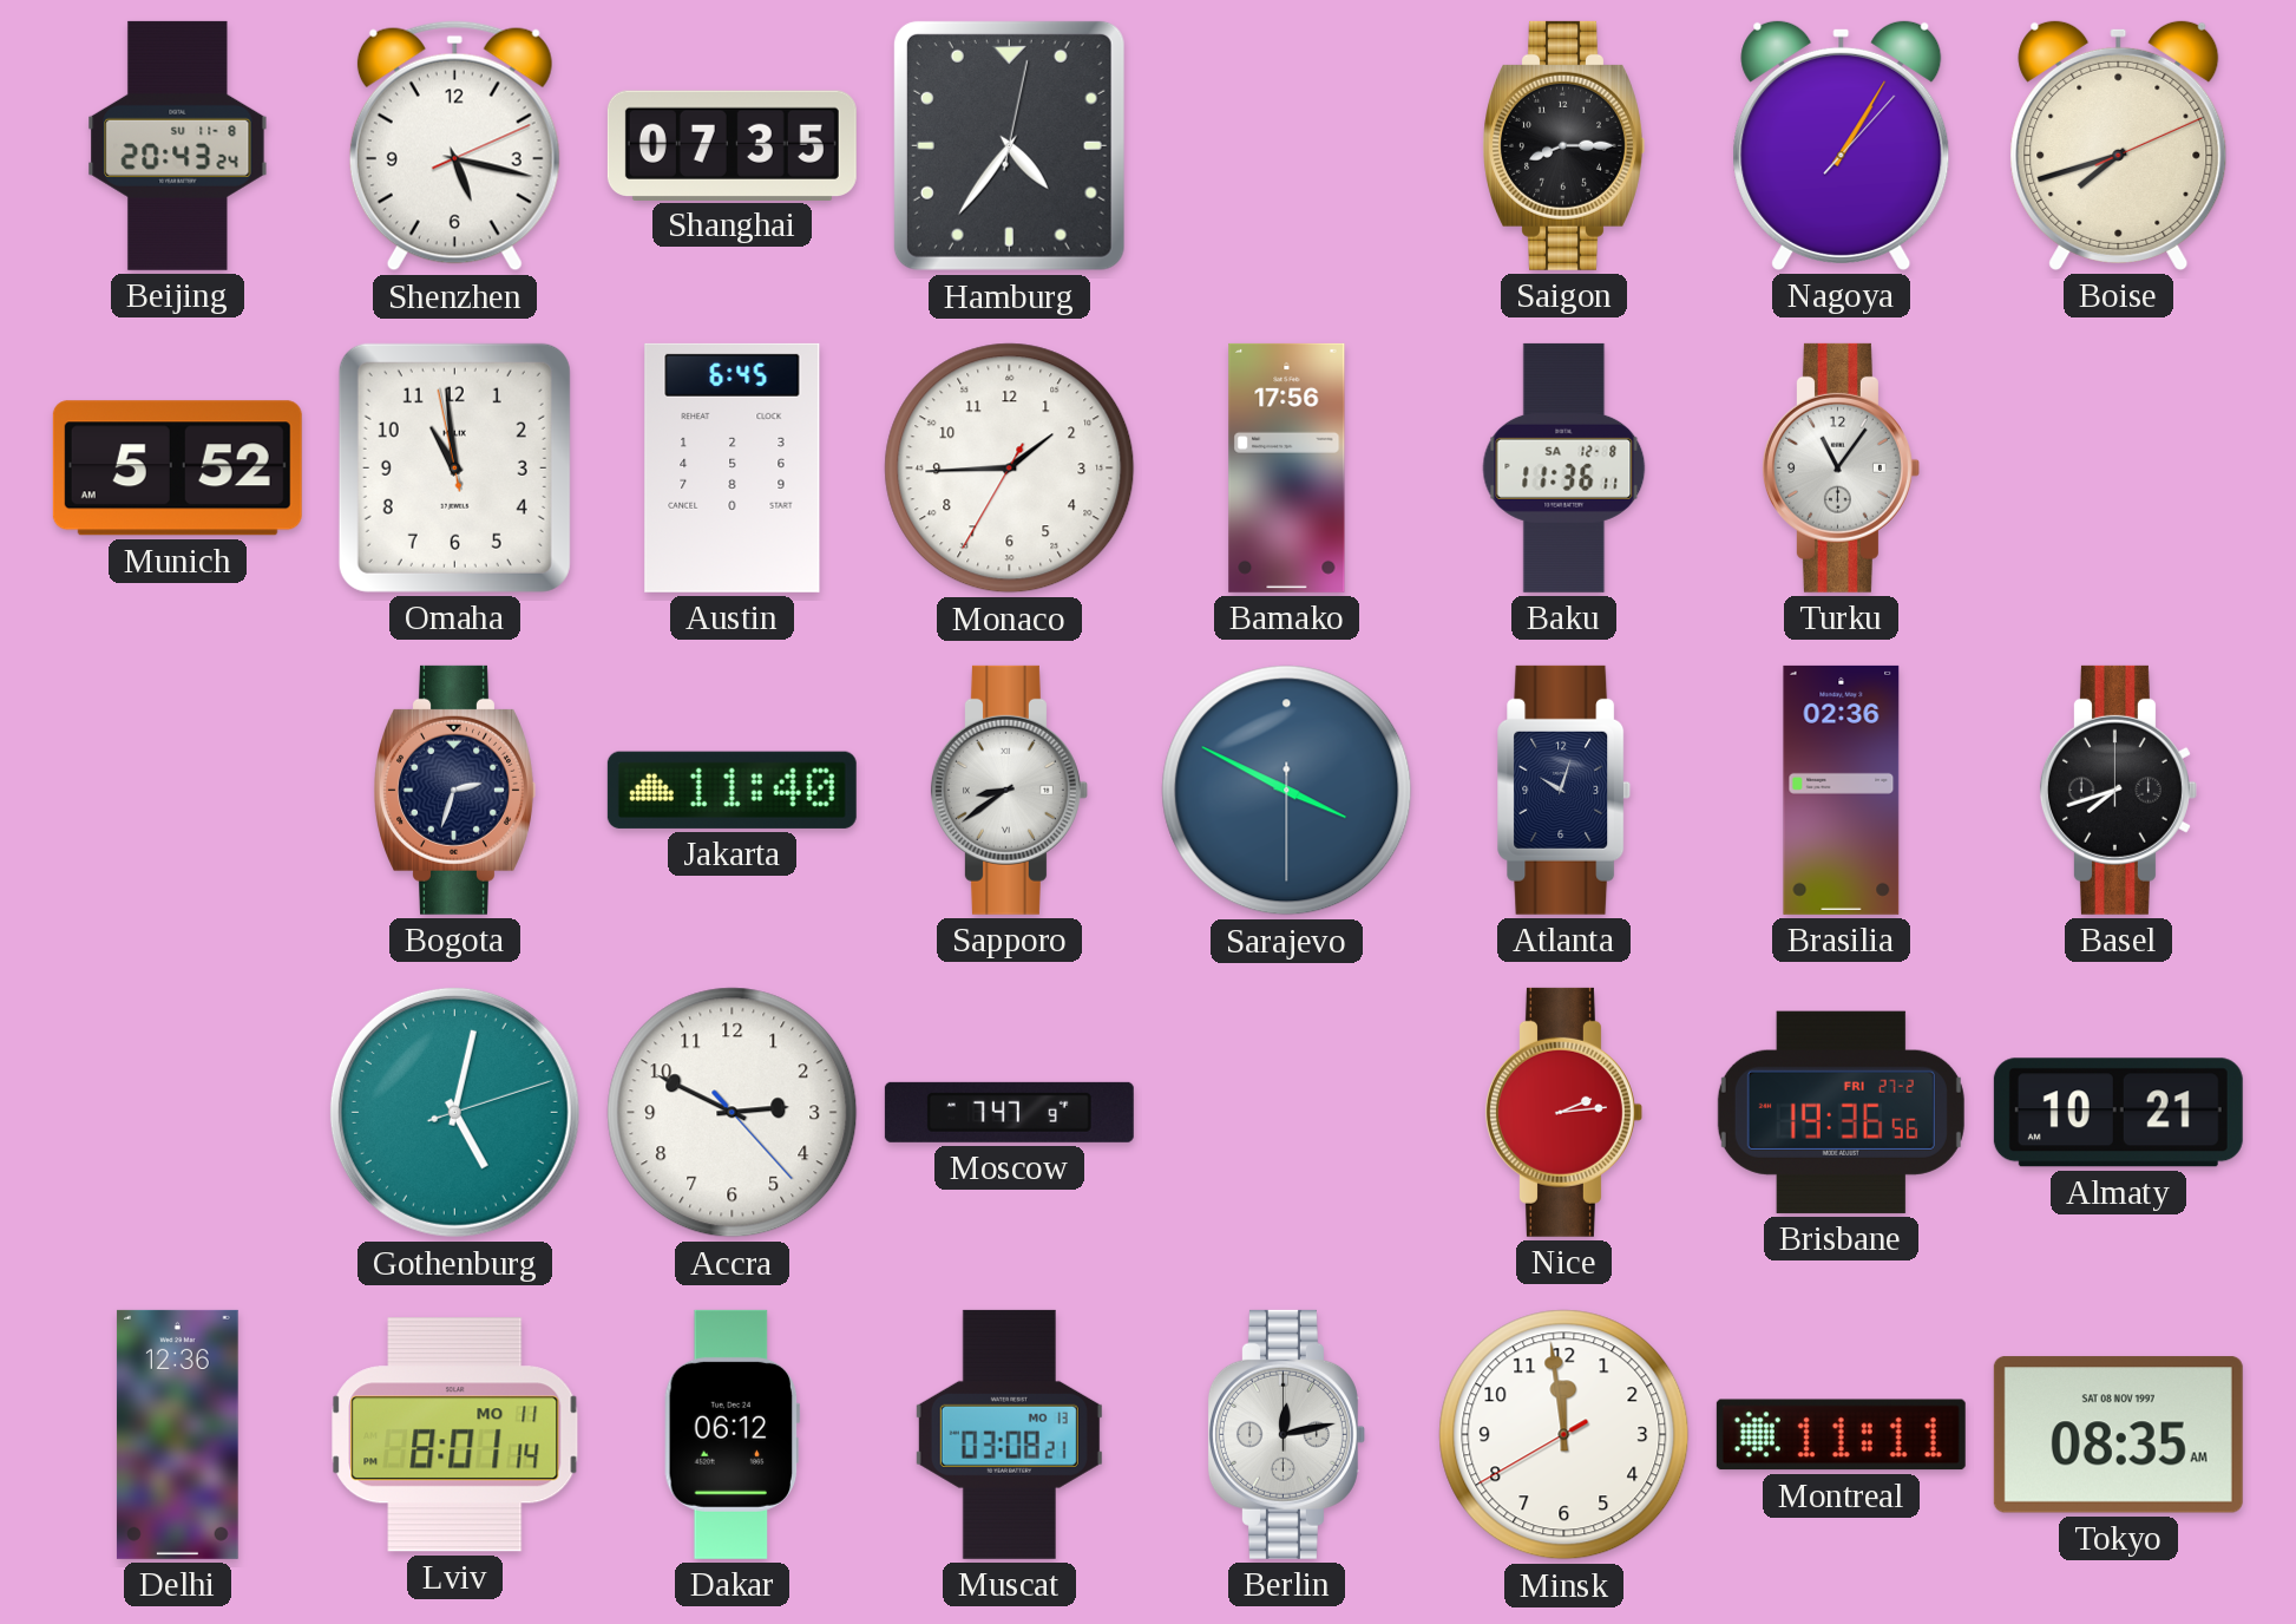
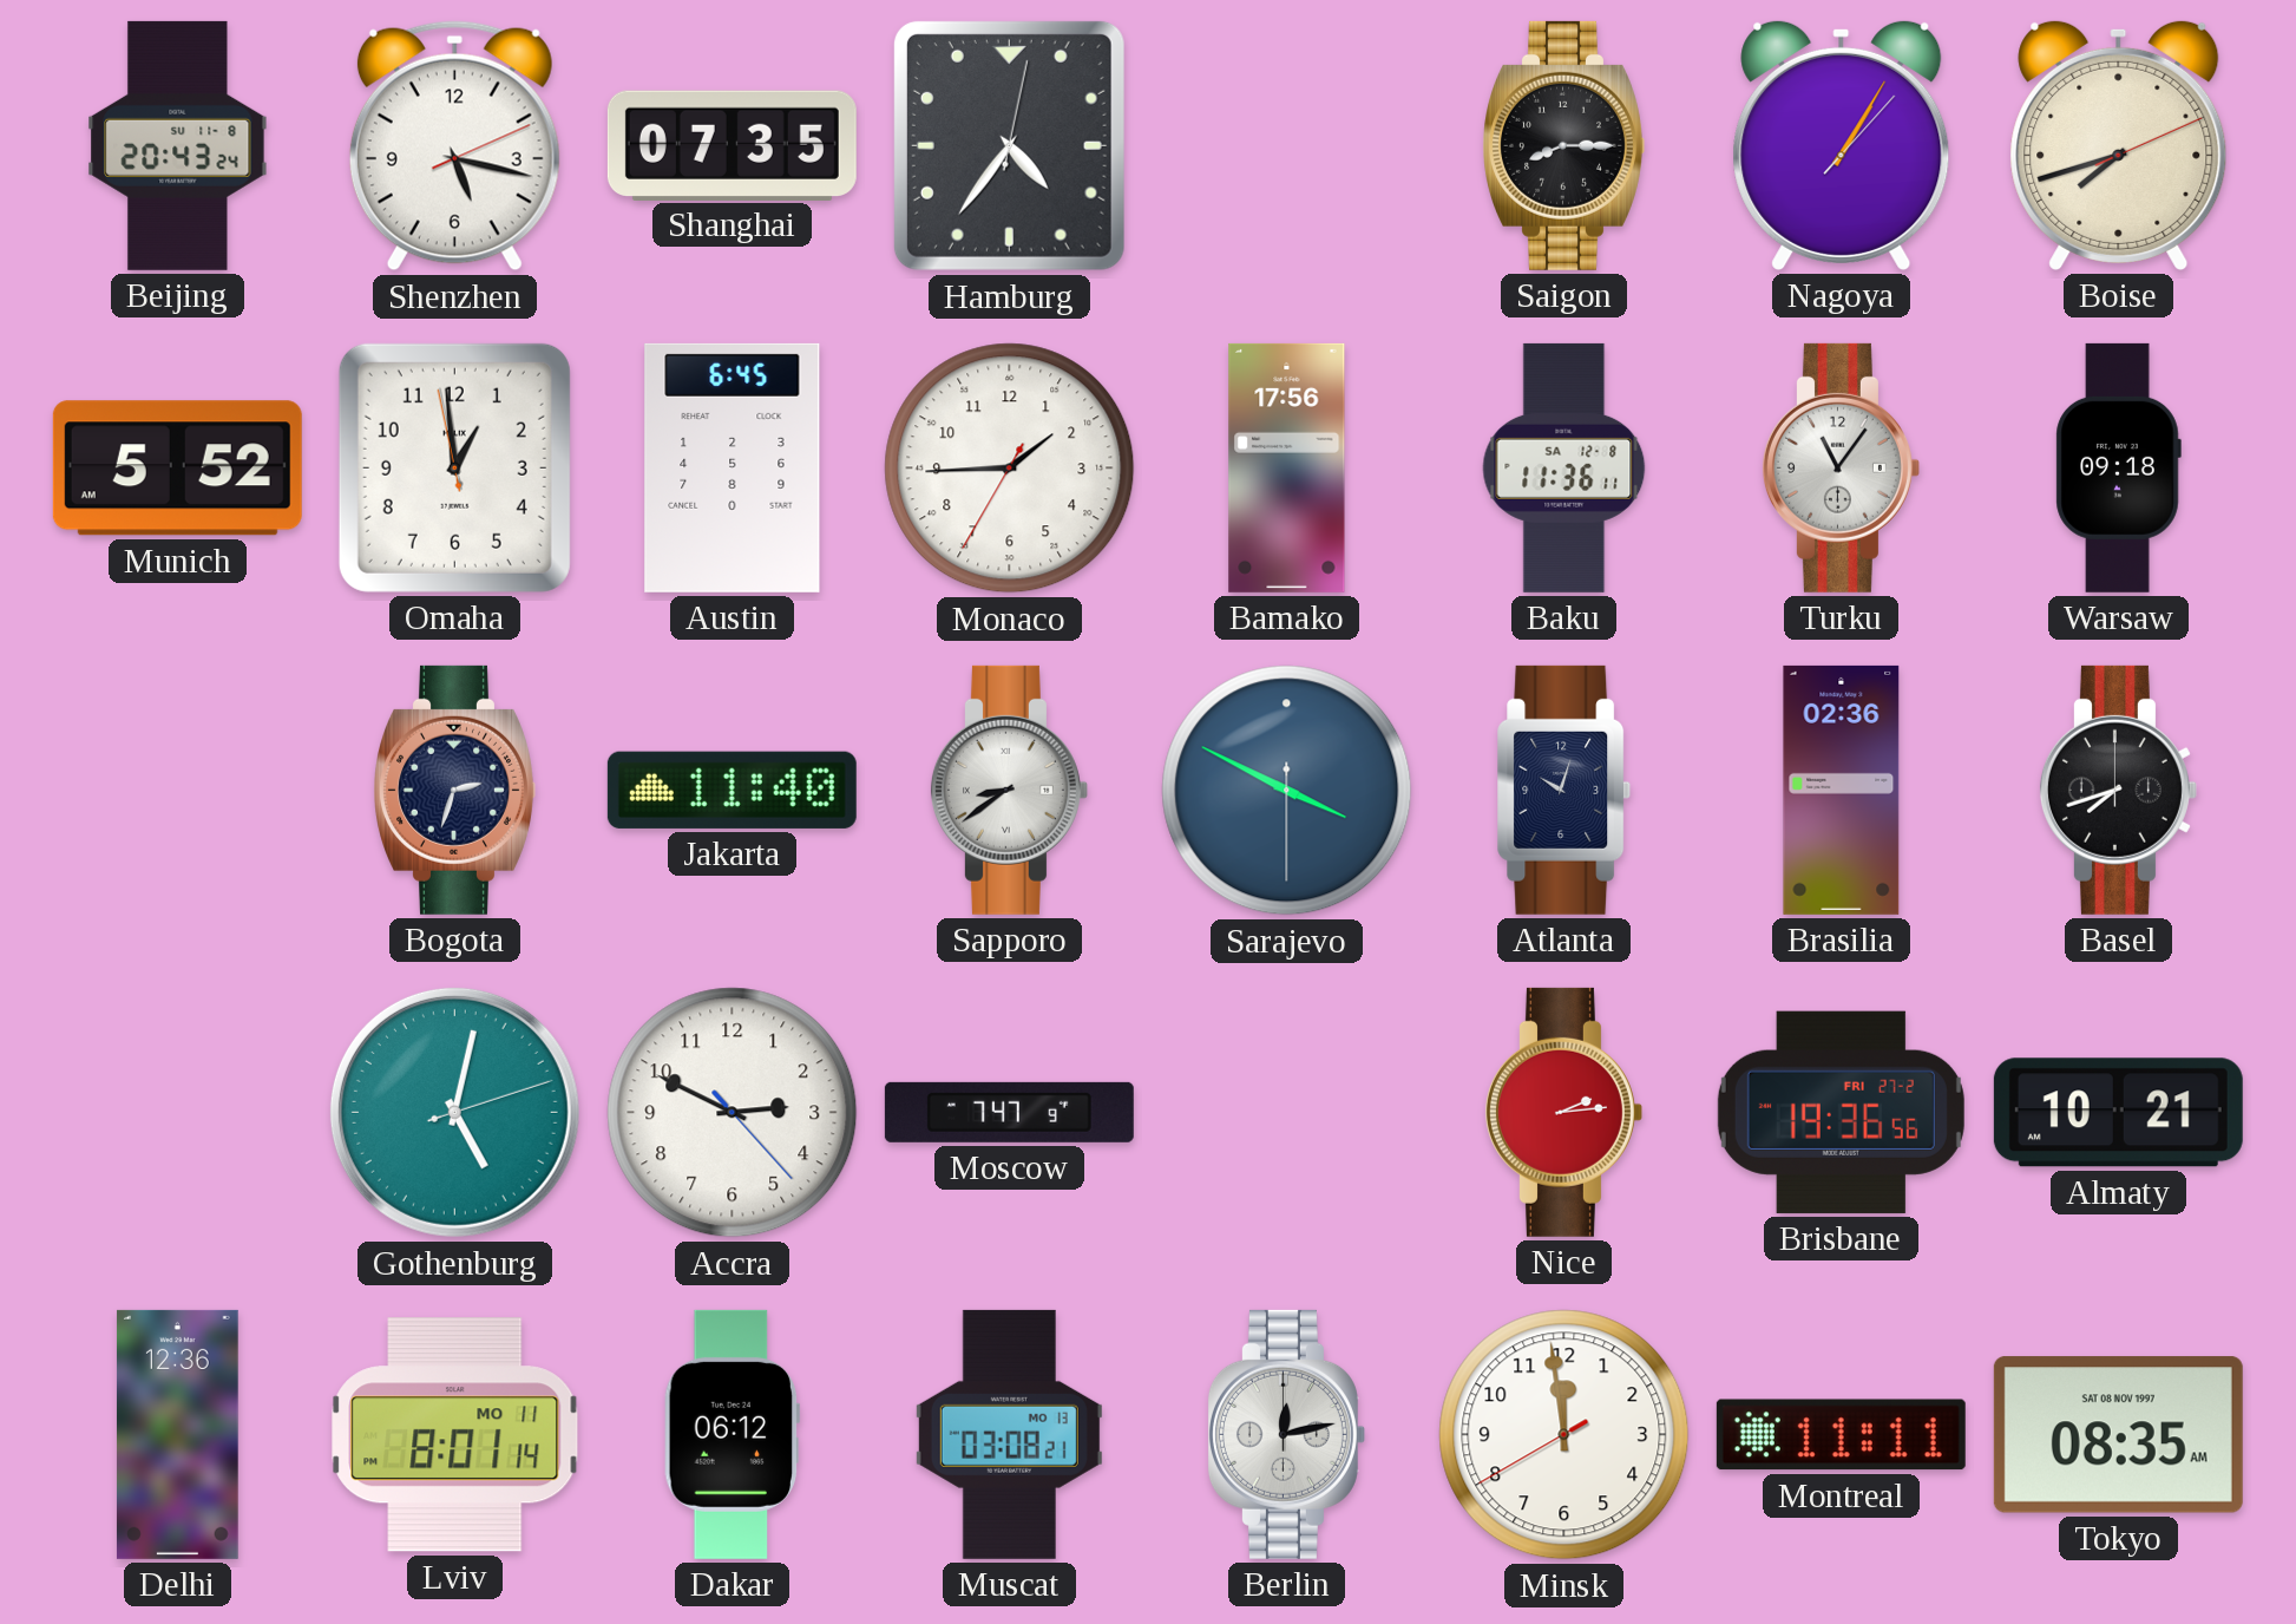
Omaha: 10:58 -> 12:58 (454, 467)
Warsaw: none -> 09:18 (2118, 467)
